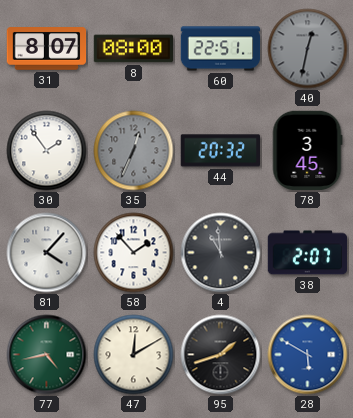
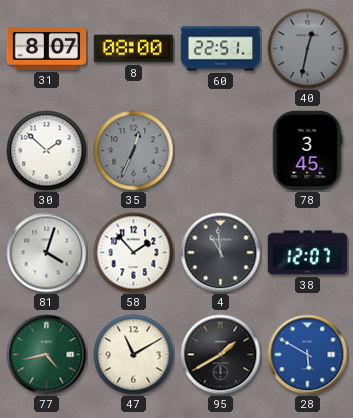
30: 1:54 -> 1:52 (47, 151)
44: 20:32 -> none (220, 151)
81: 4:07 -> 4:03 (47, 253)
38: 2:07 -> 12:07 (308, 253)
47: 12:10 -> 11:10 (134, 355)
95: 1:42 -> 1:40 (221, 355)
